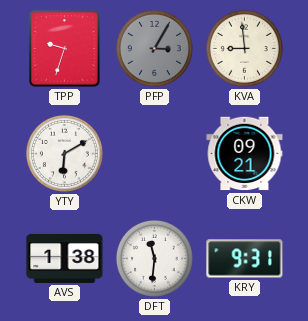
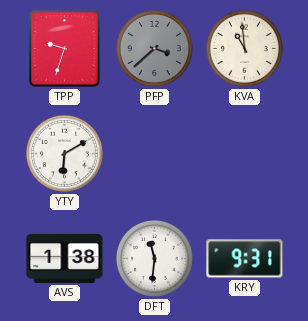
PFP: 3:05 -> 3:38 (154, 48)
KVA: 8:59 -> 10:59 (244, 48)
CKW: 09:21 -> none (245, 154)
